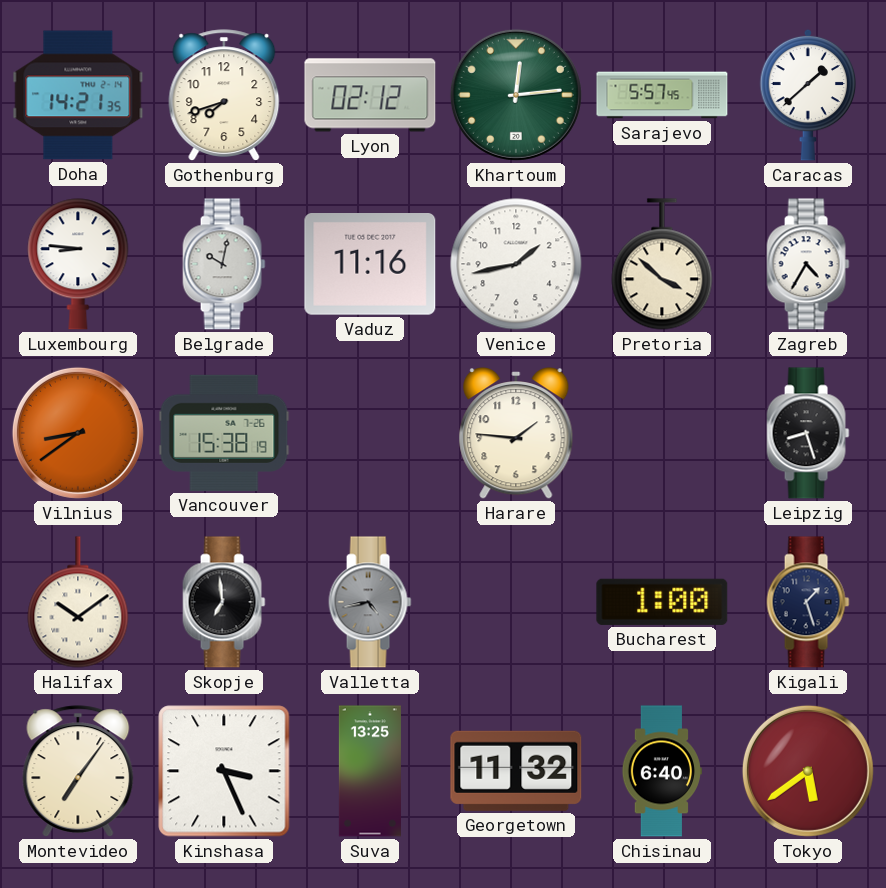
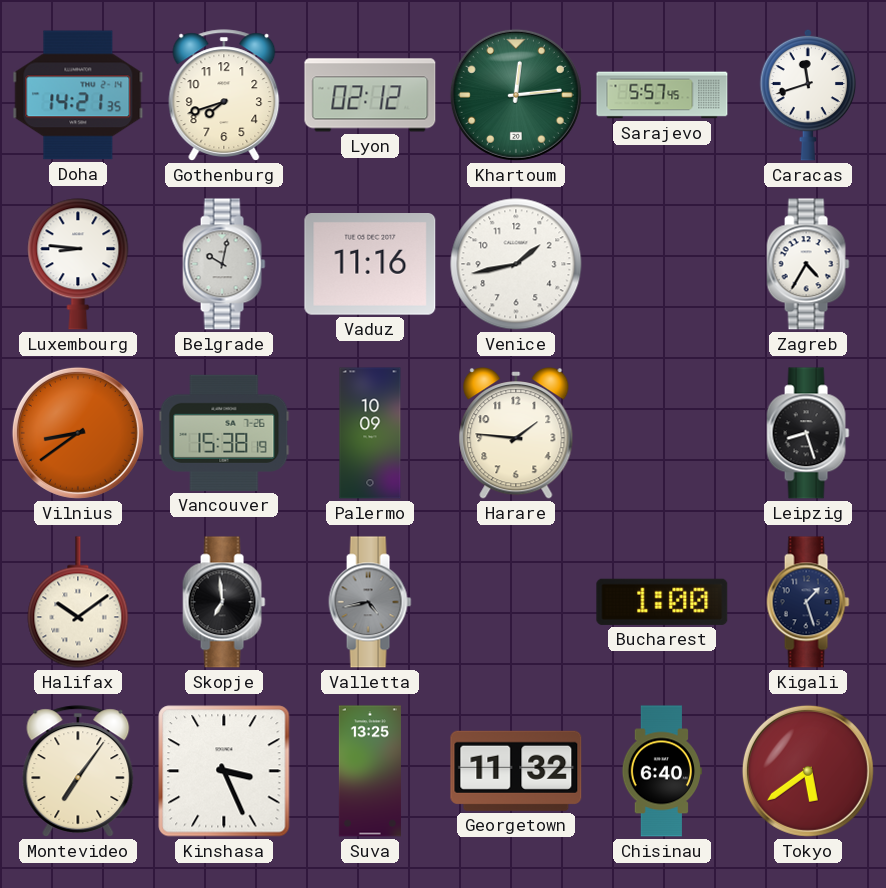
Caracas: 1:38 -> 11:42 (808, 95)
Pretoria: 3:52 -> none (662, 264)
Palermo: none -> 10:09 (370, 433)
